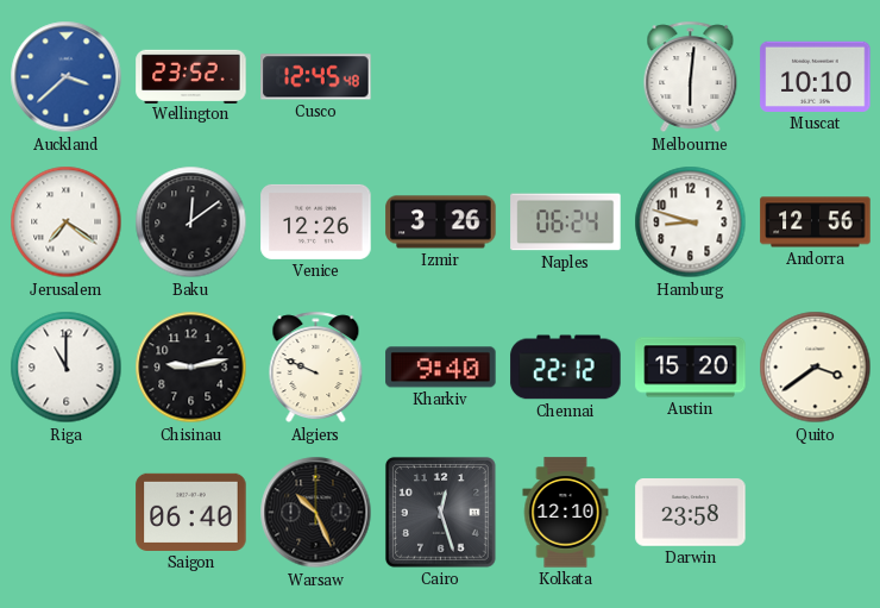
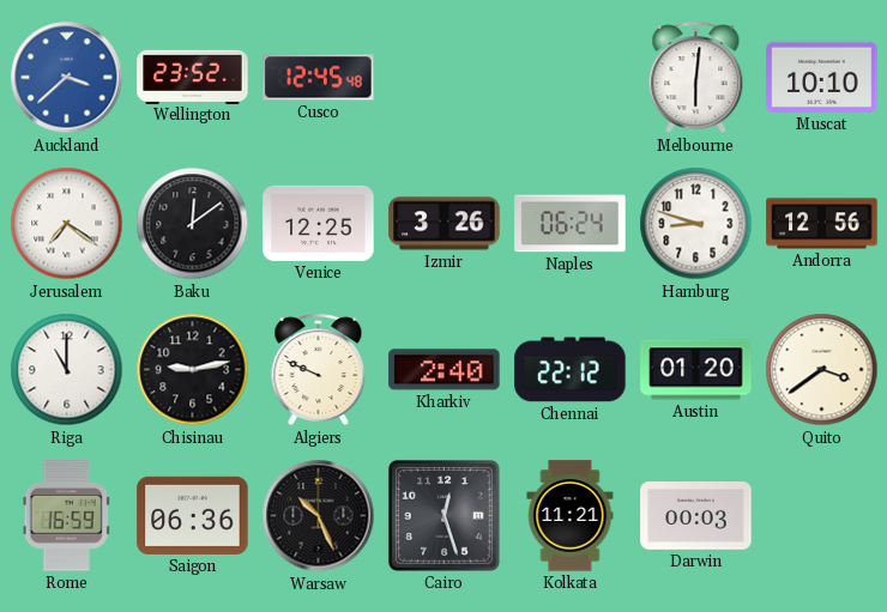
Venice: 12:26 -> 12:25 (319, 223)
Kharkiv: 9:40 -> 2:40 (445, 370)
Austin: 15:20 -> 01:20 (696, 370)
Rome: none -> 16:59 (66, 516)
Saigon: 06:40 -> 06:36 (193, 515)
Kolkata: 12:10 -> 11:21 (571, 516)
Darwin: 23:58 -> 00:03 (696, 516)
